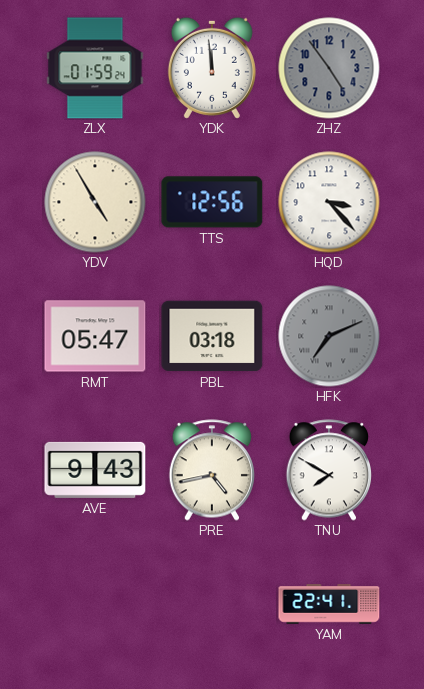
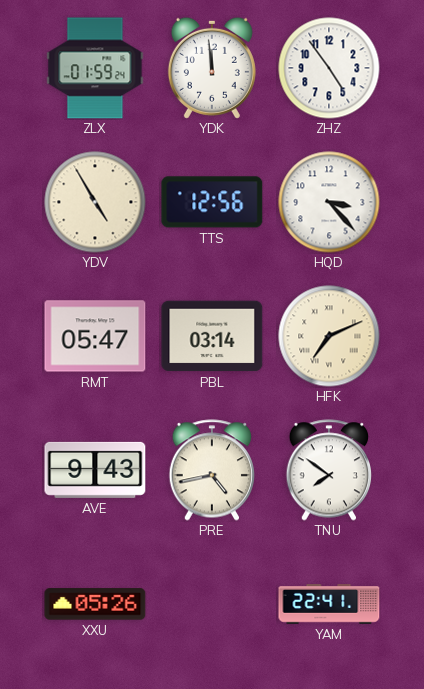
ZHZ dial: grey -> white (329, 68)
PBL: 03:18 -> 03:14 (212, 336)
HFK dial: grey -> cream (329, 336)
TNU: 7:50 -> 7:51 (329, 470)
XXU: none -> 05:26 (95, 604)
